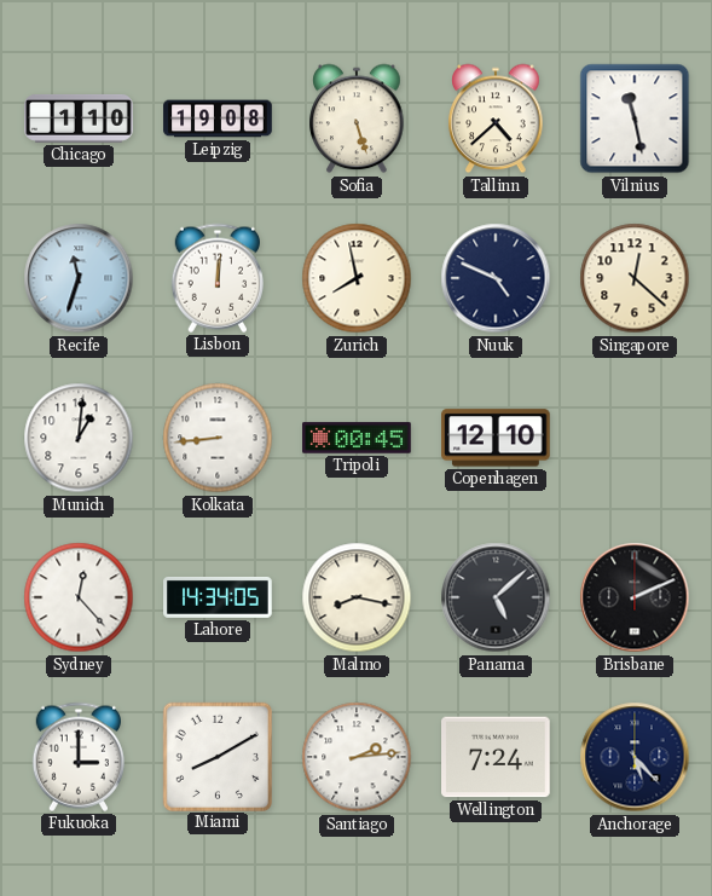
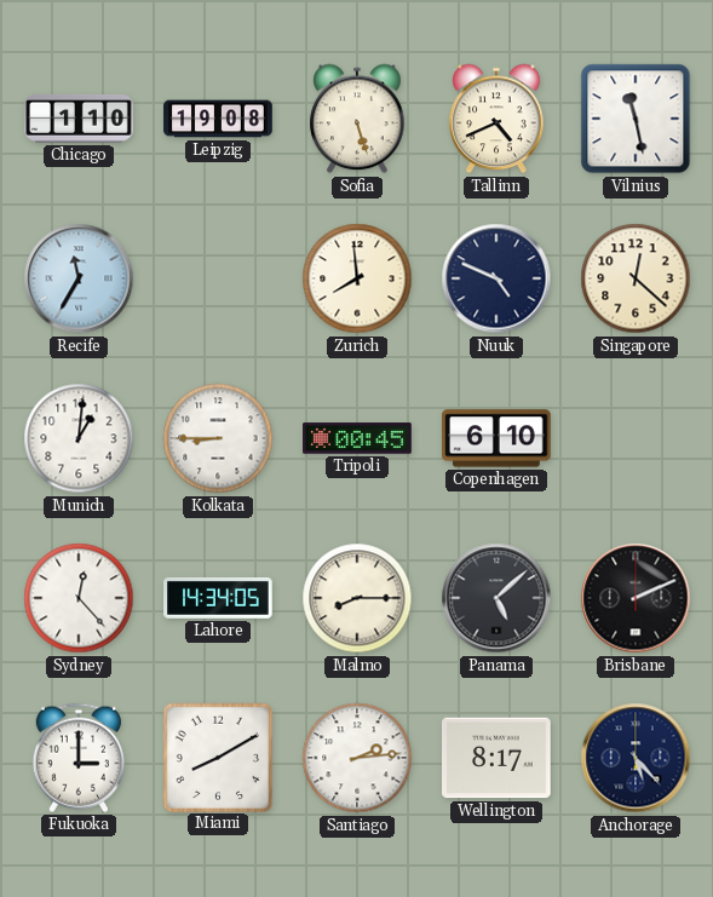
Tallinn: 4:38 -> 4:41 (496, 119)
Recife: 11:33 -> 11:35 (79, 278)
Lisbon: 12:01 -> none (216, 278)
Zurich: 7:58 -> 7:59 (357, 278)
Kolkata: 8:44 -> 8:45 (218, 438)
Copenhagen: 12:10 -> 6:10 (498, 438)
Malmo: 8:17 -> 8:15 (357, 598)
Wellington: 7:24 -> 8:17 (498, 758)
